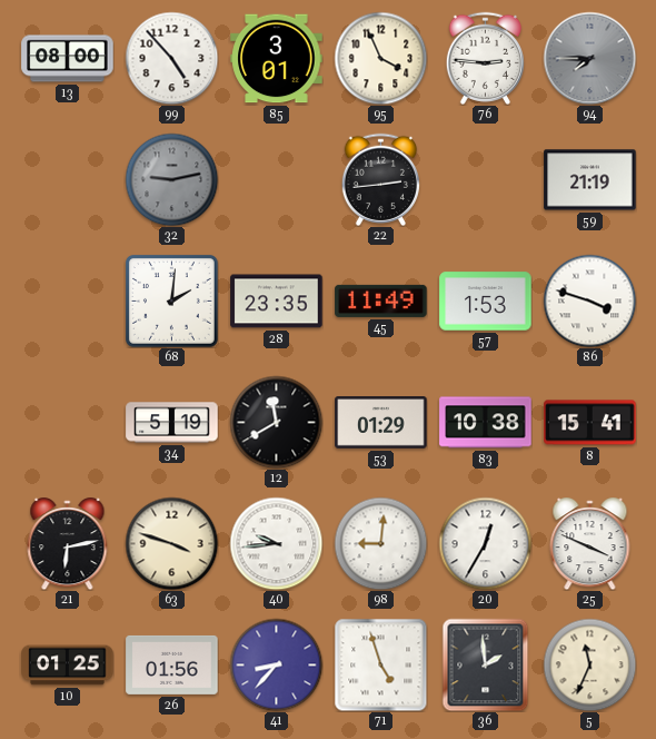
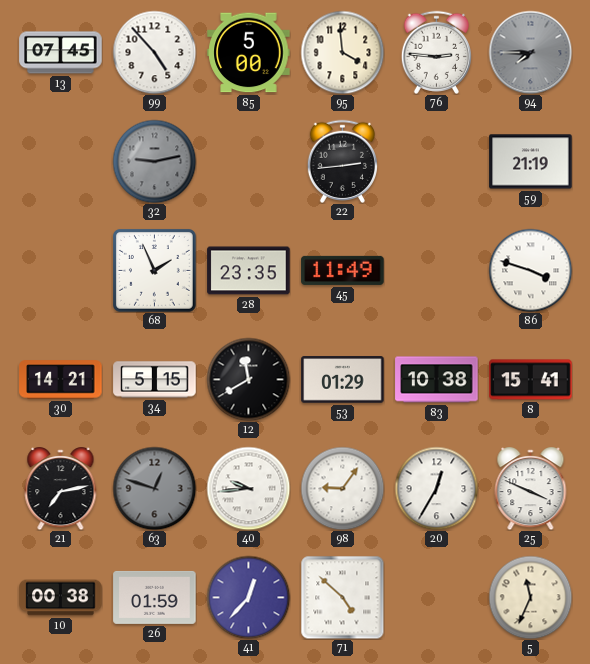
13: 08:00 -> 07:45 (61, 53)
85: 3:01 -> 5:00 (249, 53)
95: 3:56 -> 3:59 (342, 52)
68: 2:01 -> 1:56 (154, 270)
57: 1:53 -> none (486, 302)
30: none -> 14:21 (61, 380)
34: 5:19 -> 5:15 (155, 380)
21: 6:13 -> 7:13 (61, 489)
63: 3:48 -> 12:48 (154, 488)
63 dial: cream -> grey (154, 488)
98: 9:01 -> 9:06 (342, 488)
10: 01:25 -> 00:38 (61, 598)
26: 01:56 -> 01:59 (155, 597)
41: 8:37 -> 12:37 (248, 597)
71: 4:57 -> 4:52 (342, 597)
36: 1:59 -> none (486, 664)
